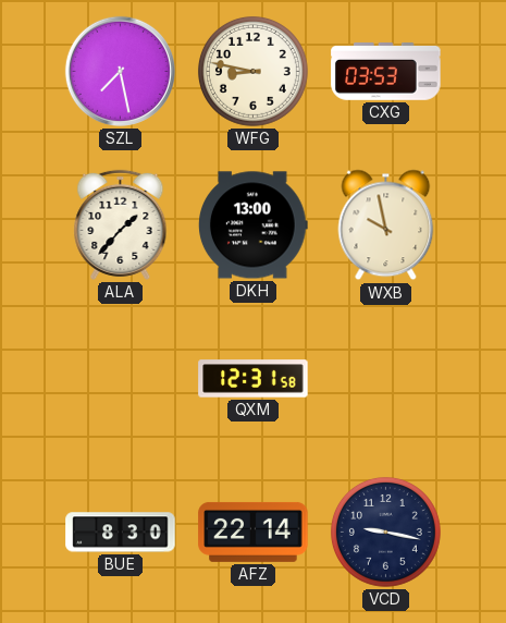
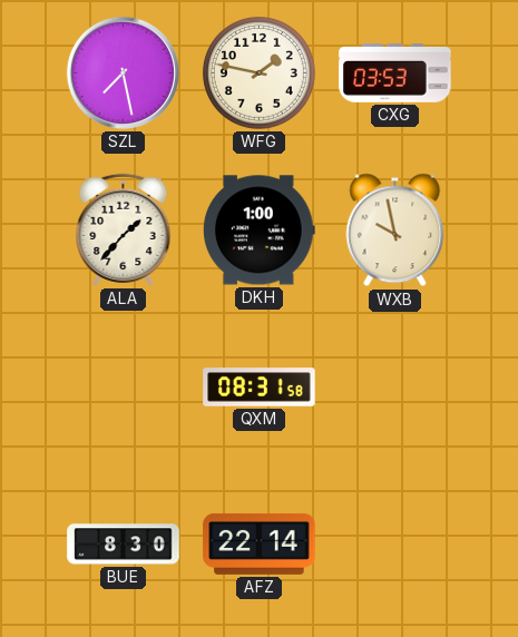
WFG: 8:47 -> 1:47 (258, 72)
DKH: 13:00 -> 1:00 (260, 231)
QXM: 12:31 -> 08:31 (260, 388)
VCD: 9:17 -> none (385, 532)
